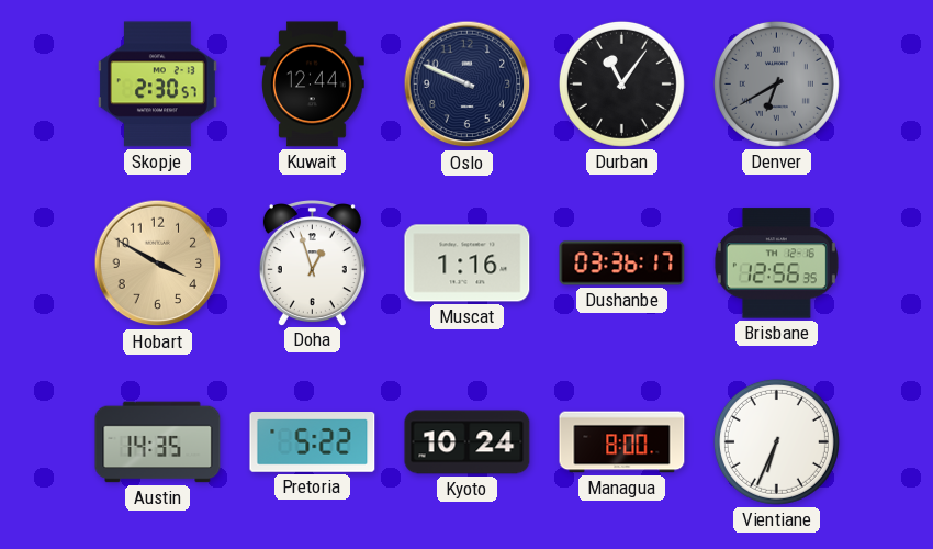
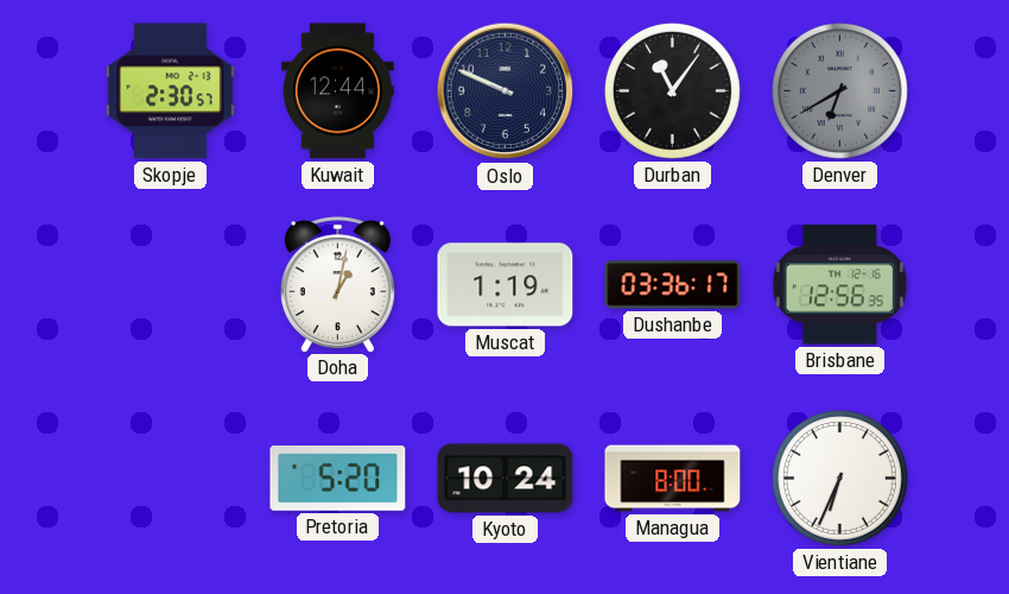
Hobart: 3:50 -> none (158, 264)
Doha: 12:57 -> 1:02 (337, 284)
Muscat: 1:16 -> 1:19 (506, 285)
Austin: 14:35 -> none (158, 442)
Pretoria: 5:22 -> 5:20 (338, 479)
